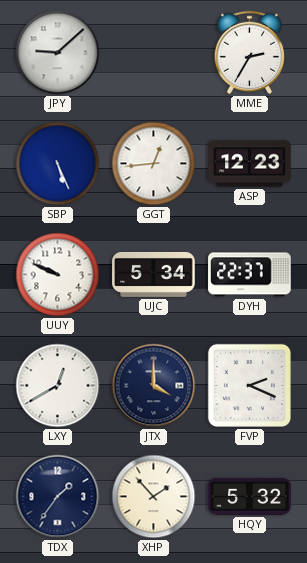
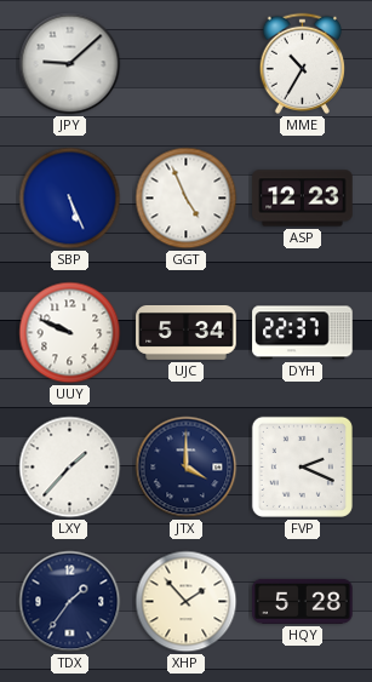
MME: 2:35 -> 10:35 (302, 63)
GGT: 12:44 -> 4:56 (187, 199)
LXY: 12:40 -> 1:37 (70, 468)
HQY: 5:32 -> 5:28 (303, 601)
